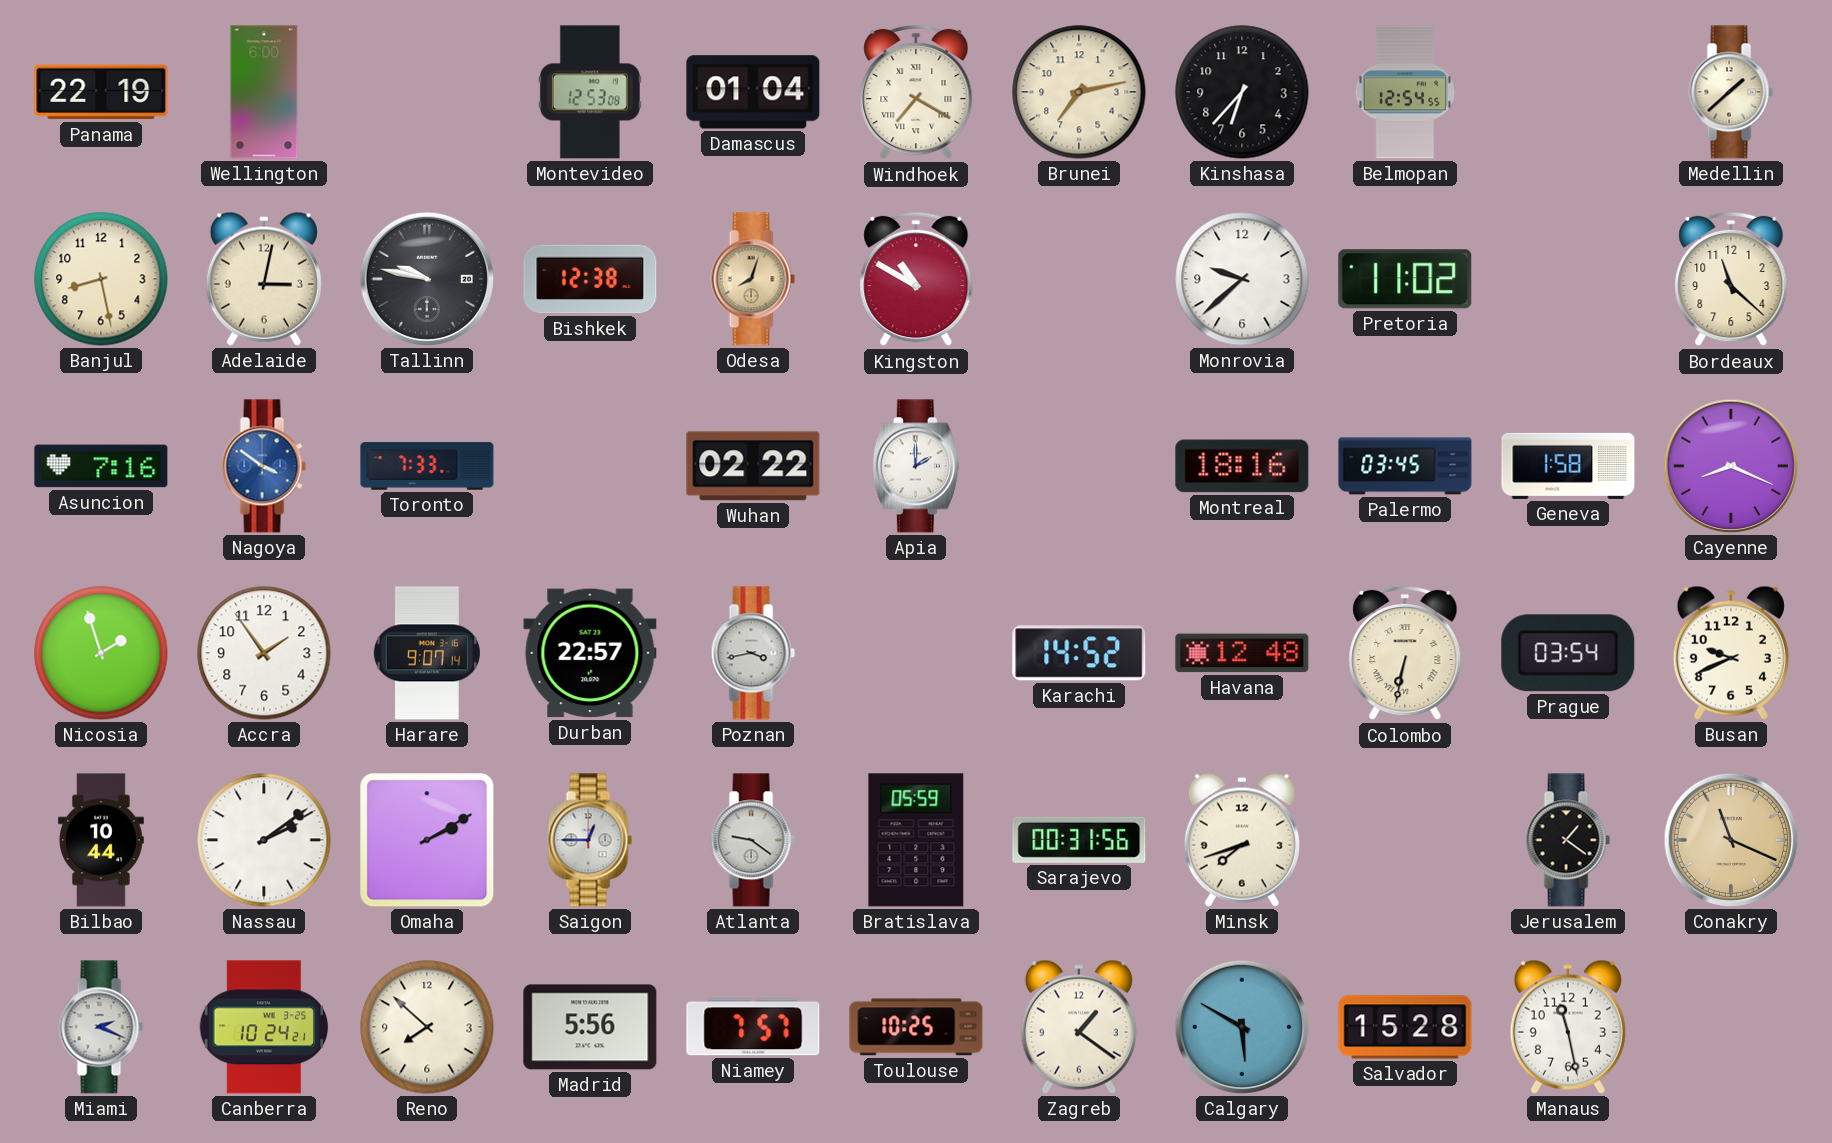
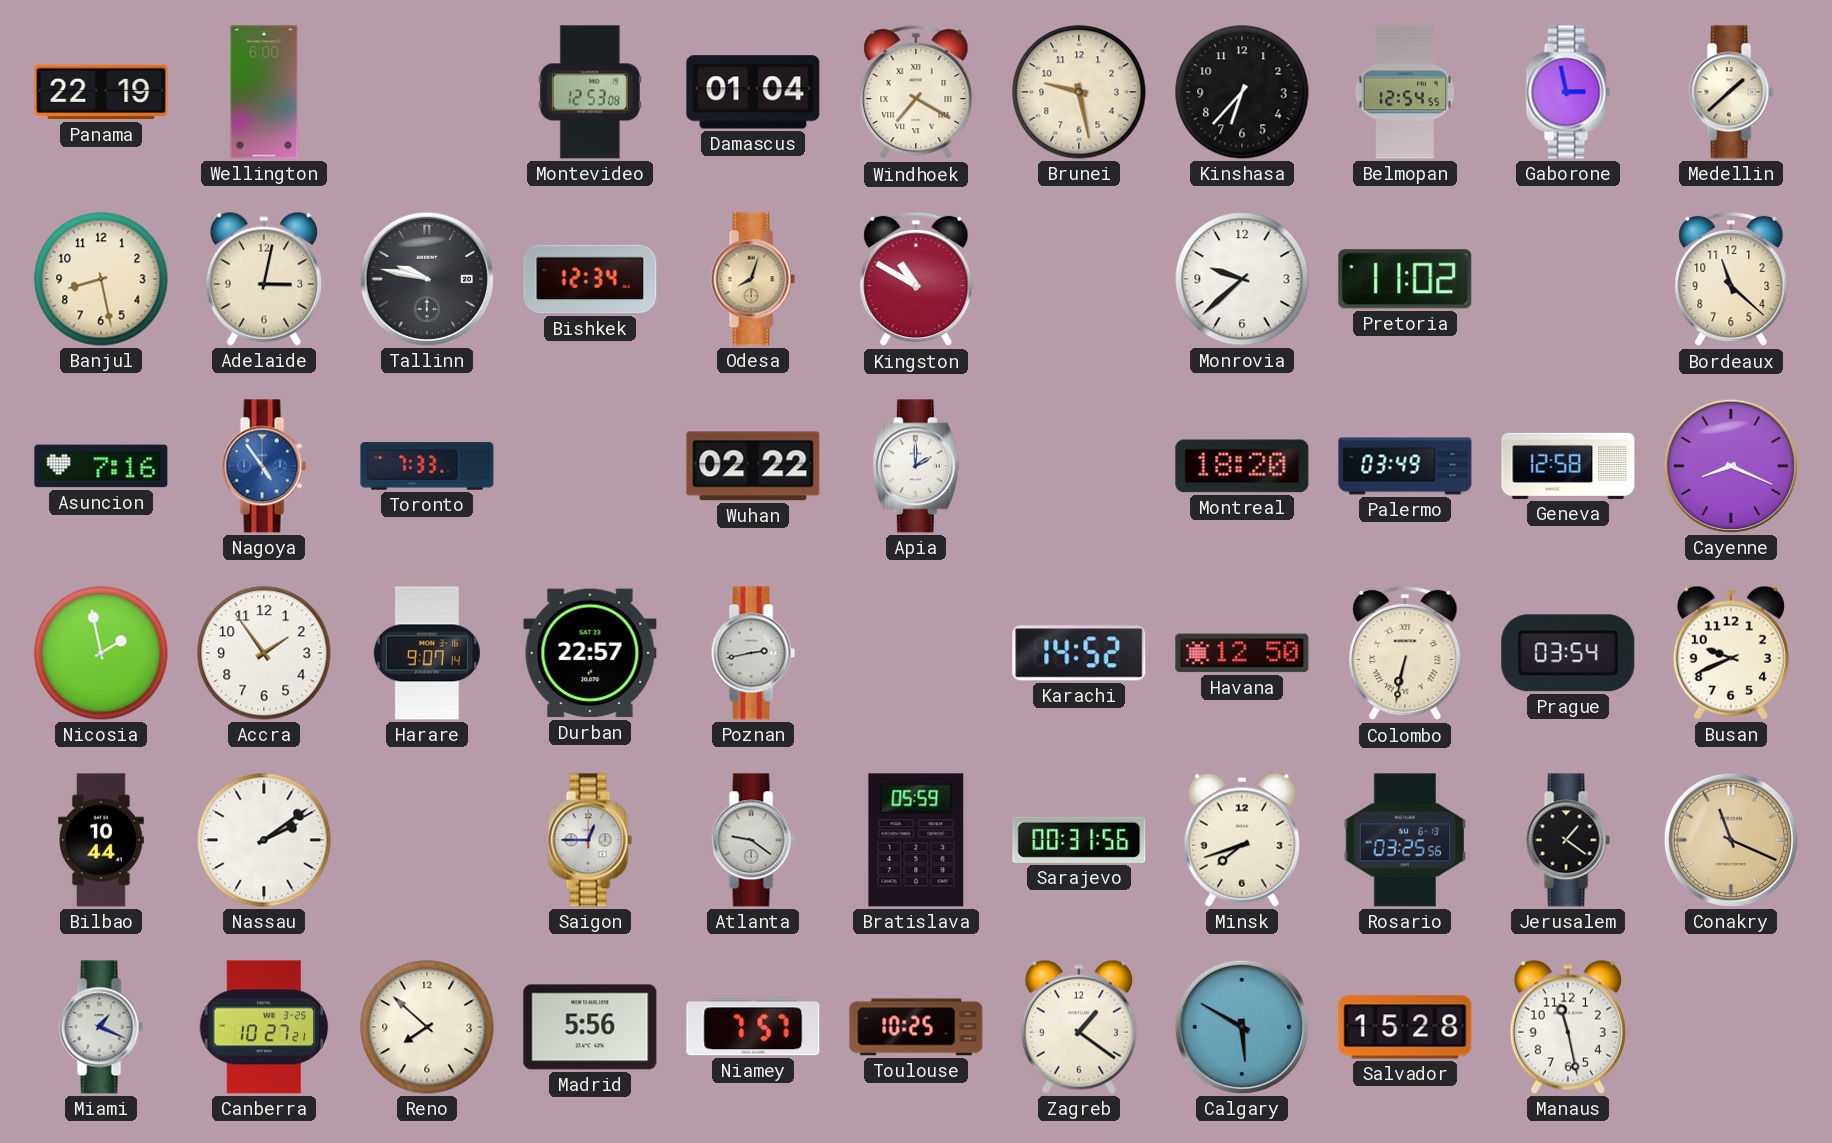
Brunei: 7:13 -> 9:28 (1079, 92)
Gaborone: none -> 2:58 (1568, 92)
Bishkek: 12:38 -> 12:34 (590, 279)
Nagoya: 3:51 -> 4:54 (264, 466)
Montreal: 18:16 -> 18:20 (1242, 466)
Palermo: 03:45 -> 03:49 (1405, 466)
Geneva: 1:58 -> 12:58 (1568, 466)
Nicosia: 1:57 -> 1:58 (101, 653)
Poznan: 3:43 -> 2:43 (753, 653)
Havana: 12:48 -> 12:50 (1242, 653)
Omaha: 2:10 -> none (427, 840)
Rosario: none -> 03:25 (1404, 840)
Miami: 2:19 -> 1:19 (101, 1027)
Canberra: 10:24 -> 10:27 (264, 1027)
